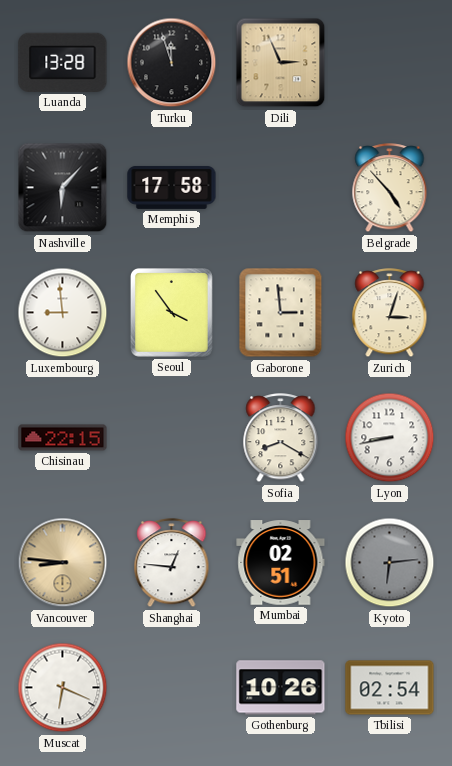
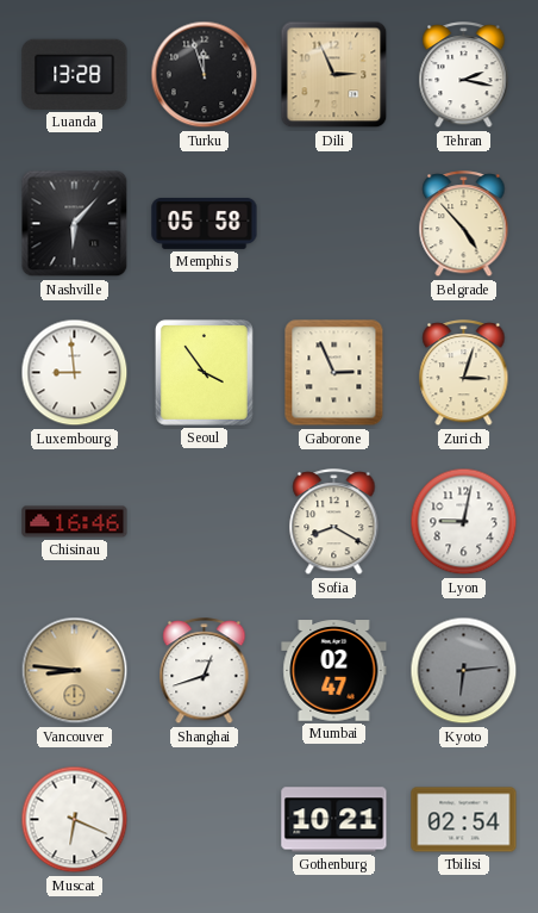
Tehran: none -> 2:17 (464, 75)
Memphis: 17:58 -> 05:58 (205, 223)
Gaborone: 2:59 -> 2:56 (334, 373)
Chisinau: 22:15 -> 16:46 (75, 522)
Lyon: 8:43 -> 9:02 (464, 522)
Shanghai: 12:46 -> 12:42 (205, 671)
Mumbai: 02:51 -> 02:47 (334, 671)
Gothenburg: 10:26 -> 10:21 (334, 820)
